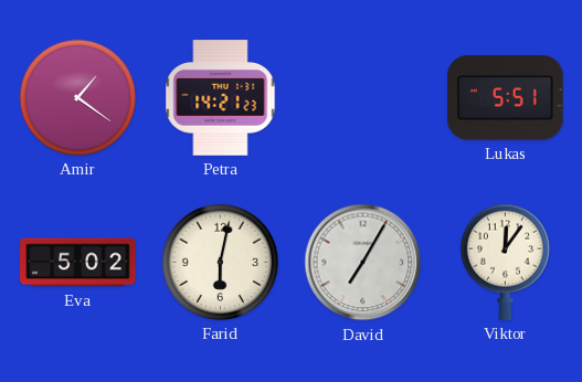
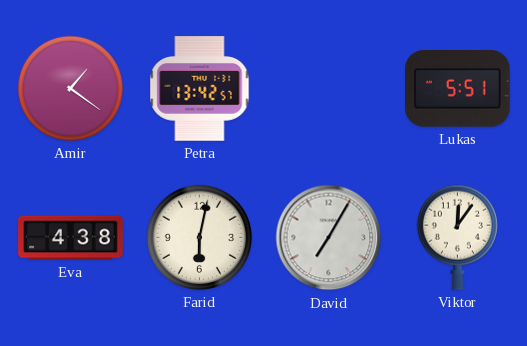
Petra: 14:21 -> 13:42 (200, 89)
Eva: 5:02 -> 4:38 (71, 238)
